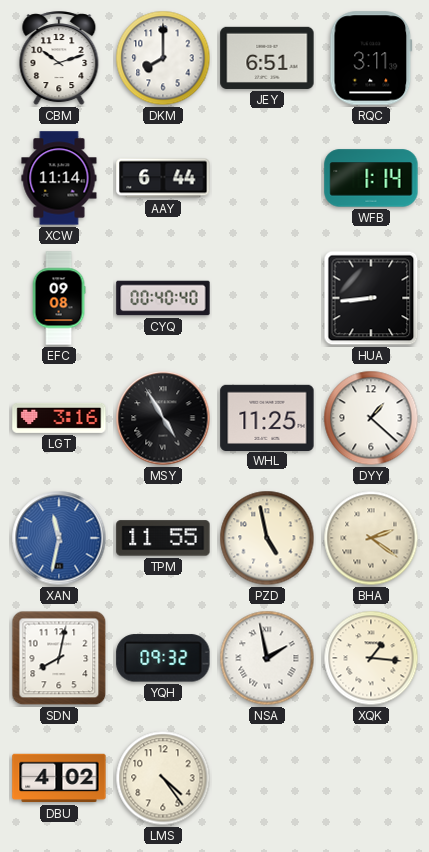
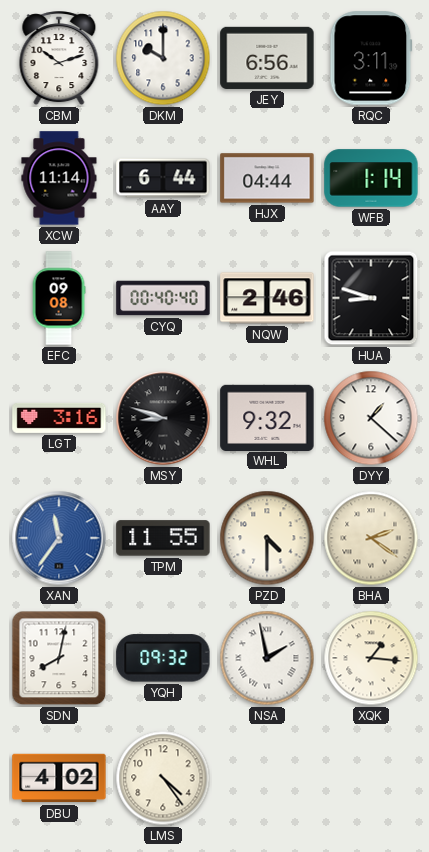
DKM: 8:00 -> 10:00 (163, 58)
JEY: 6:51 -> 6:56 (267, 58)
HJX: none -> 04:44 (267, 178)
NQW: none -> 2:46 (267, 298)
HUA: 8:44 -> 8:48 (371, 298)
MSY: 4:55 -> 8:48 (163, 418)
WHL: 11:25 -> 9:32 (267, 417)
XAN: 11:32 -> 11:36 (59, 538)
PZD: 4:58 -> 4:30 (267, 538)
